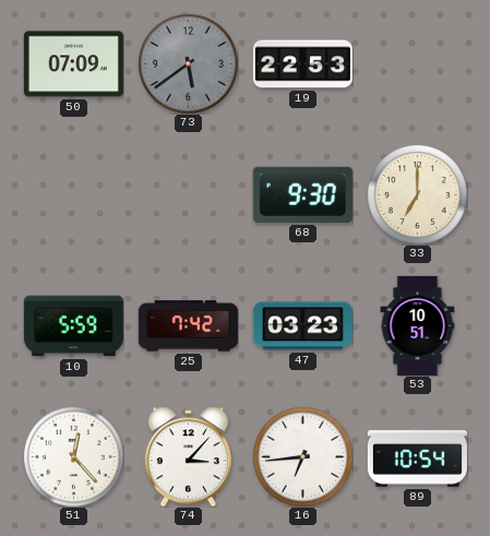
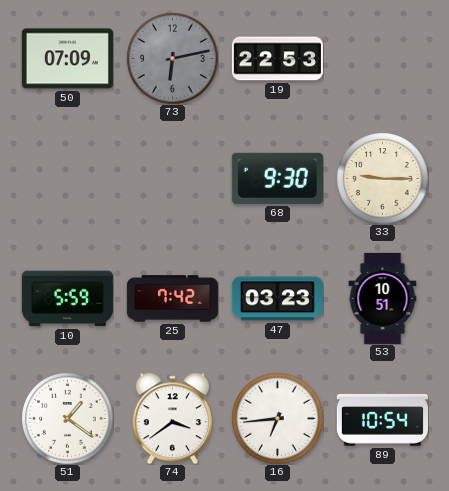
73: 5:39 -> 6:13 (172, 58)
33: 7:00 -> 9:15 (382, 178)
51: 12:23 -> 1:21 (67, 418)
74: 3:07 -> 3:39 (172, 418)
